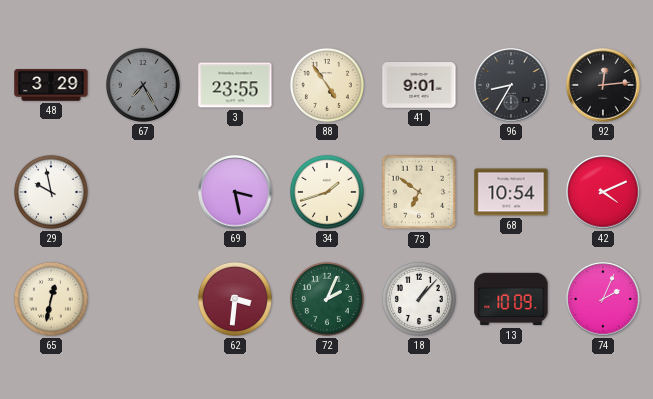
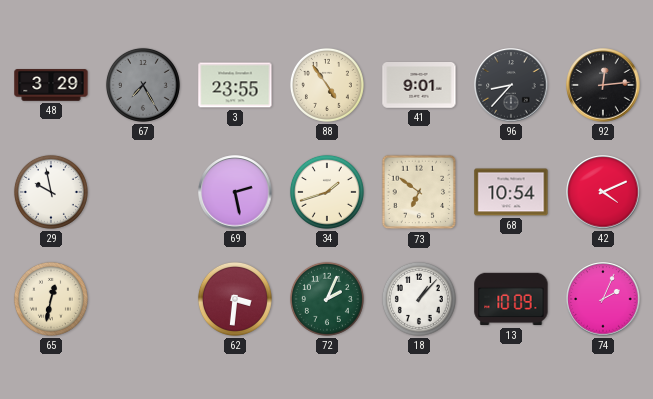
96: 8:35 -> 8:37 (511, 85)
69: 3:28 -> 2:28 (235, 192)
